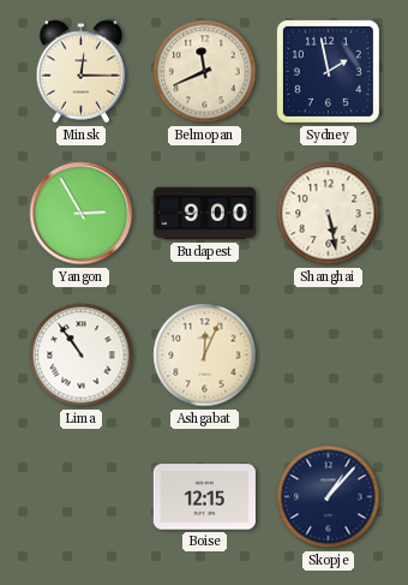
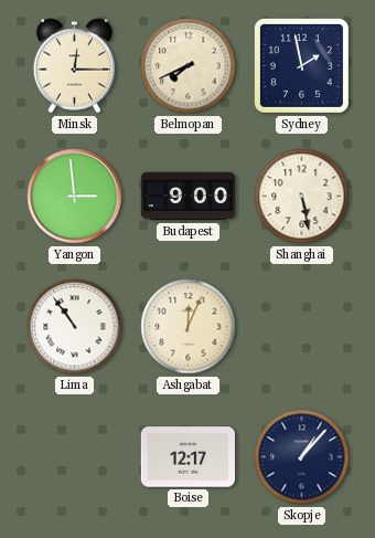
Belmopan: 11:41 -> 7:41 (189, 66)
Yangon: 2:55 -> 2:59 (75, 197)
Boise: 12:15 -> 12:17 (187, 457)
